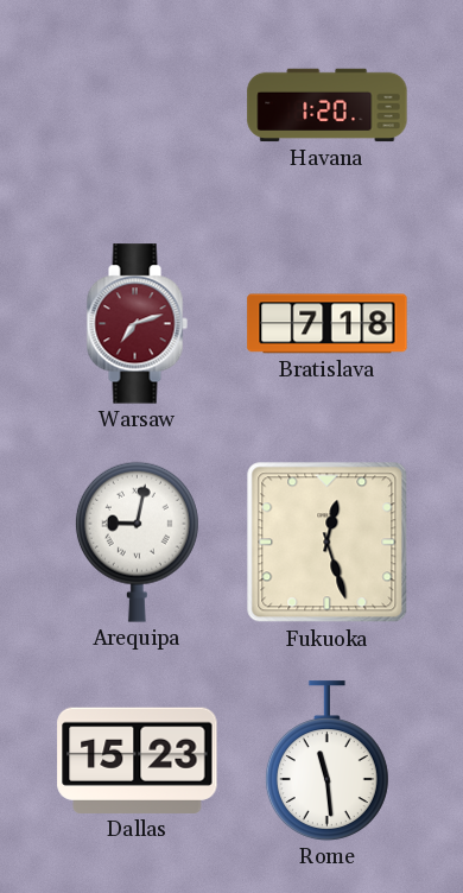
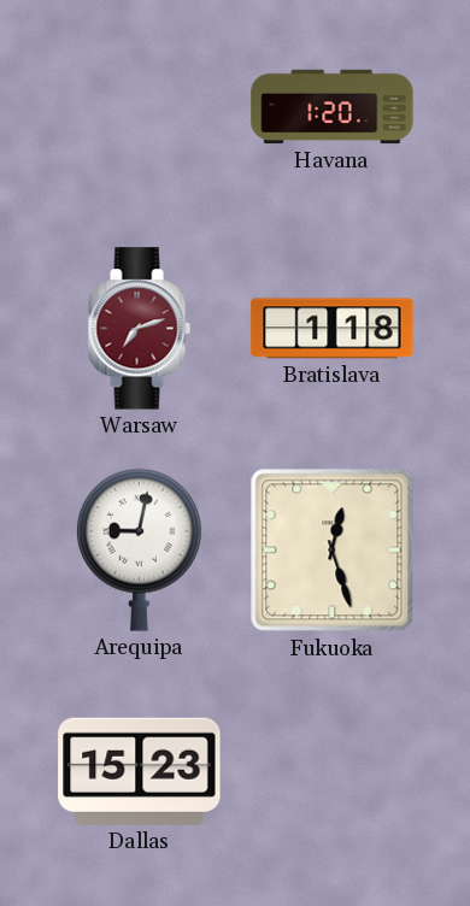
Bratislava: 7:18 -> 1:18 (333, 329)
Rome: 11:29 -> none (326, 761)
